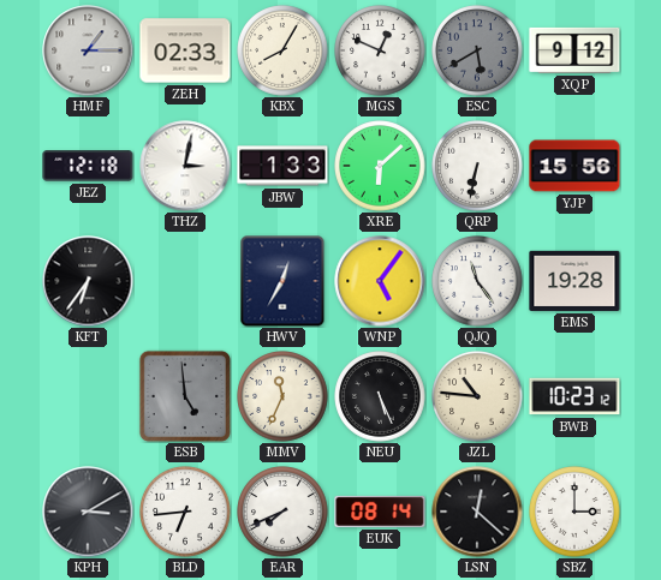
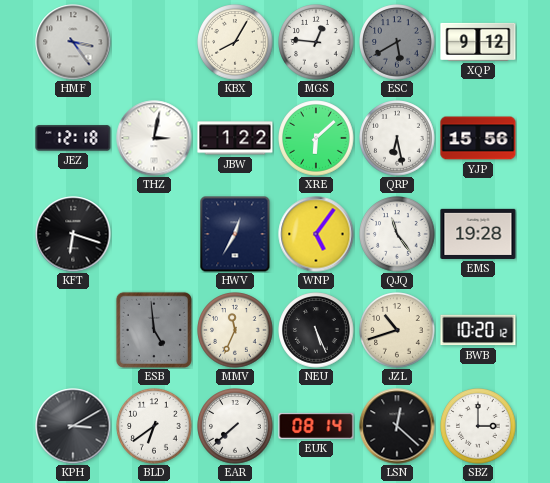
HMF: 1:15 -> 3:24 (73, 42)
ZEH: 02:33 -> none (185, 50)
MGS: 12:49 -> 12:46 (316, 42)
JBW: 1:33 -> 1:22 (235, 138)
QRP: 6:32 -> 6:28 (397, 138)
KFT: 6:36 -> 6:18 (73, 234)
JZL: 10:46 -> 10:42 (397, 330)
BWB: 10:23 -> 10:20 (478, 330)
BLD: 6:44 -> 6:39 (154, 426)
EAR: 7:41 -> 7:38 (235, 426)
